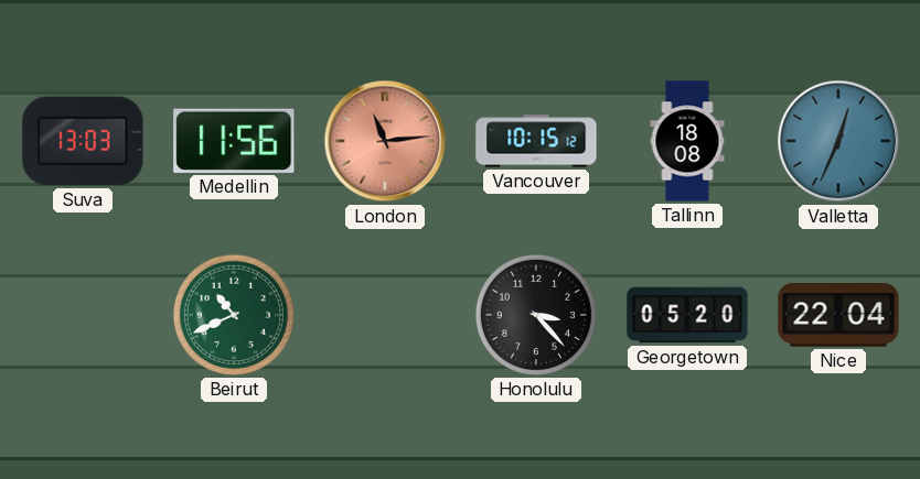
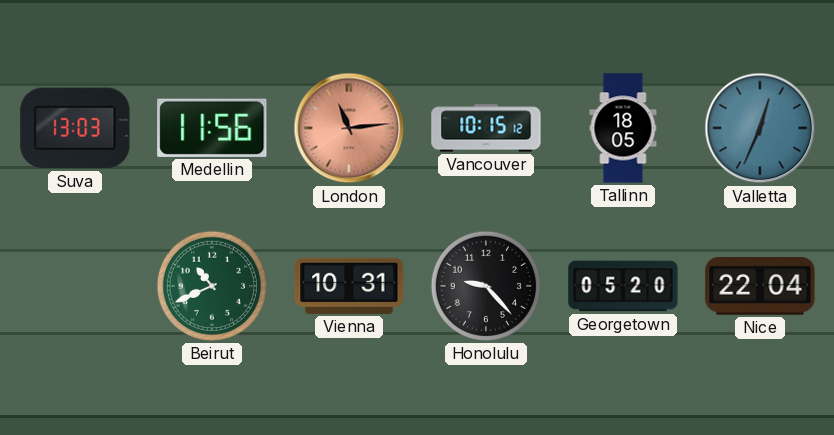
Tallinn: 18:08 -> 18:05 (623, 128)
Vienna: none -> 10:31 (349, 286)
Honolulu: 3:23 -> 9:23 (486, 286)
